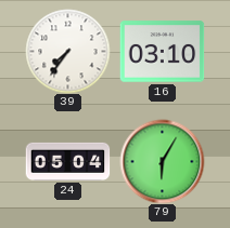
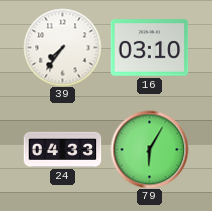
24: 05:04 -> 04:33 (62, 149)
